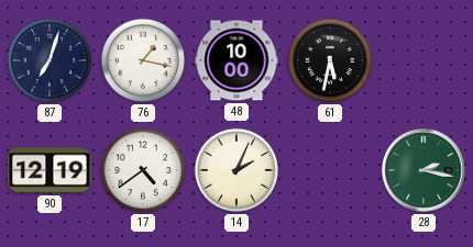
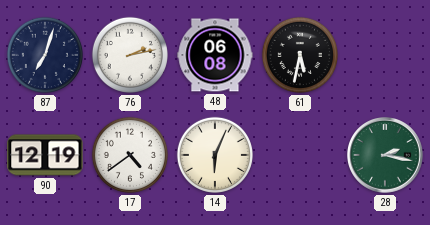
76: 1:17 -> 2:13 (130, 55)
48: 10:00 -> 06:08 (215, 55)
14: 2:04 -> 6:04 (215, 155)
